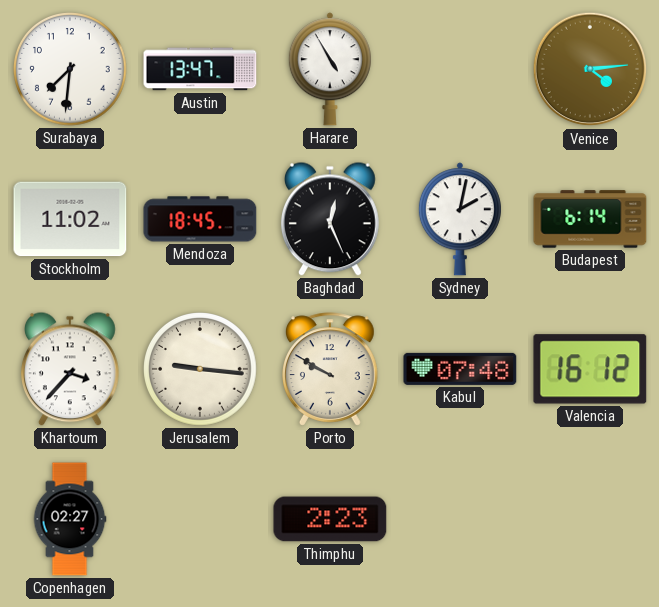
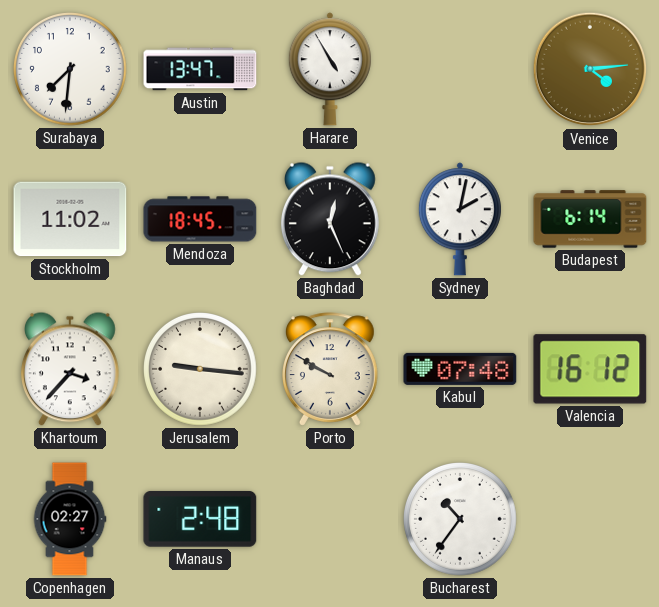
Manaus: none -> 2:48 (200, 519)
Thimphu: 2:23 -> none (330, 519)
Bucharest: none -> 10:36 (461, 520)
